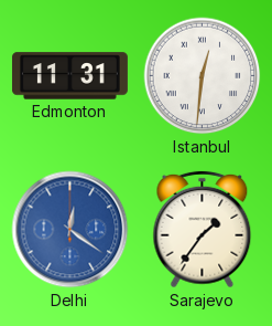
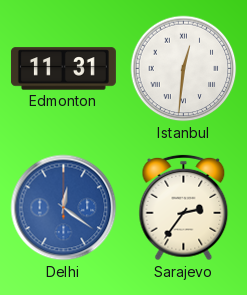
Sarajevo: 1:36 -> 2:36 (184, 208)
